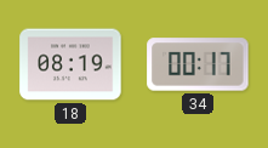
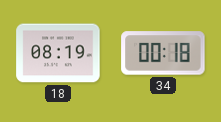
34: 00:17 -> 00:18 (163, 53)
